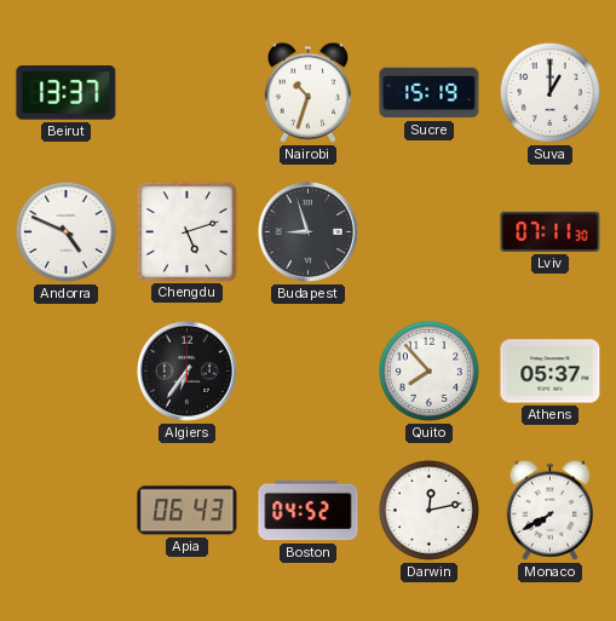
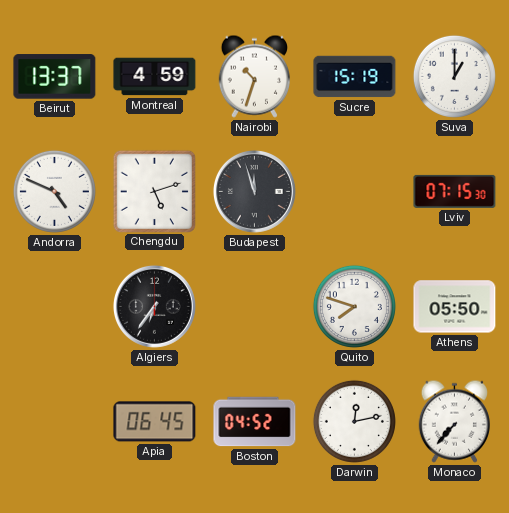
Montreal: none -> 4:59 (155, 77)
Budapest: 8:57 -> 11:57 (254, 191)
Lviv: 07:11 -> 07:15 (455, 191)
Quito: 7:53 -> 7:48 (354, 306)
Athens: 05:37 -> 05:50 (455, 307)
Apia: 06:43 -> 06:45 (155, 422)
Monaco: 7:40 -> 7:37 (454, 421)
